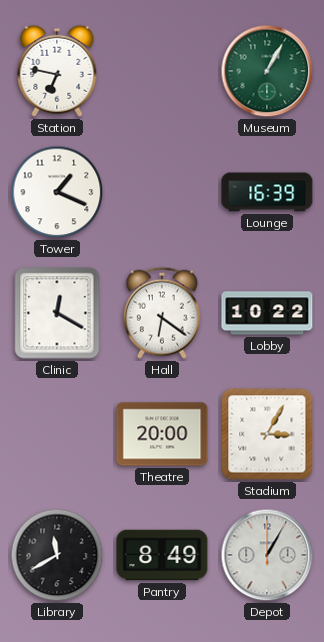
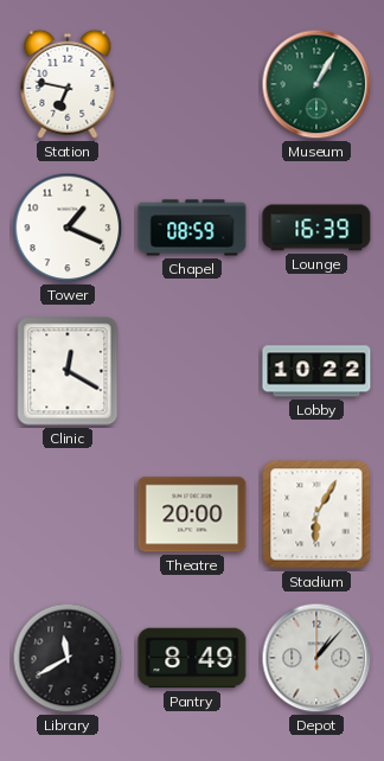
Chapel: none -> 08:59 (192, 228)
Hall: 6:21 -> none (162, 313)
Stadium: 3:05 -> 6:05 (316, 514)
Depot: 1:05 -> 1:07 (316, 658)
